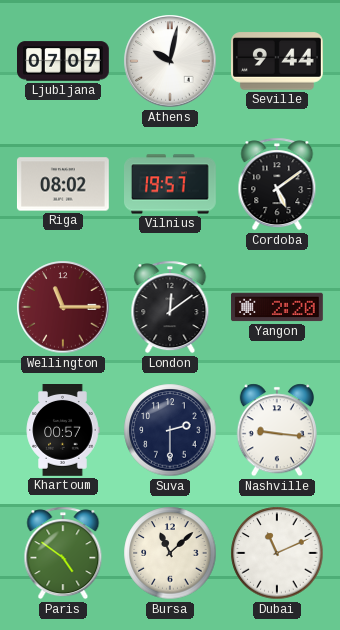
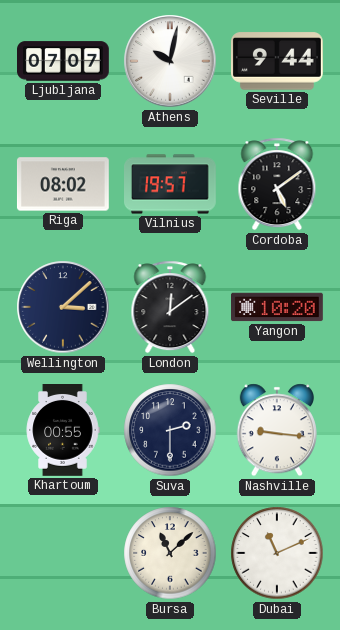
Wellington: 11:15 -> 3:08 (63, 307)
Wellington dial: burgundy -> navy (63, 307)
Yangon: 2:20 -> 10:20 (278, 307)
Khartoum: 00:57 -> 00:55 (63, 431)
Paris: 4:51 -> none (63, 553)
